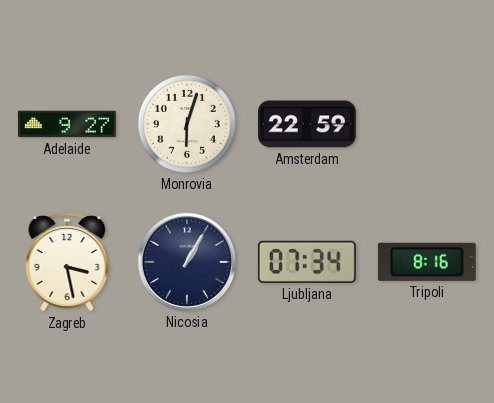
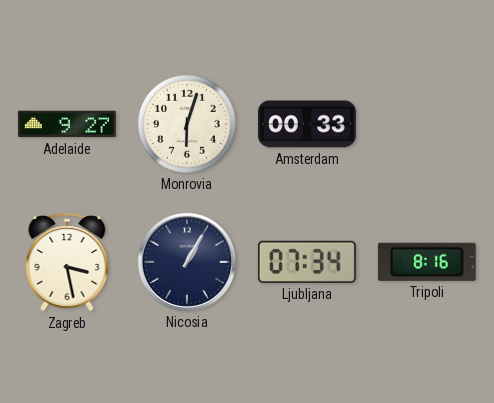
Amsterdam: 22:59 -> 00:33 (307, 124)
